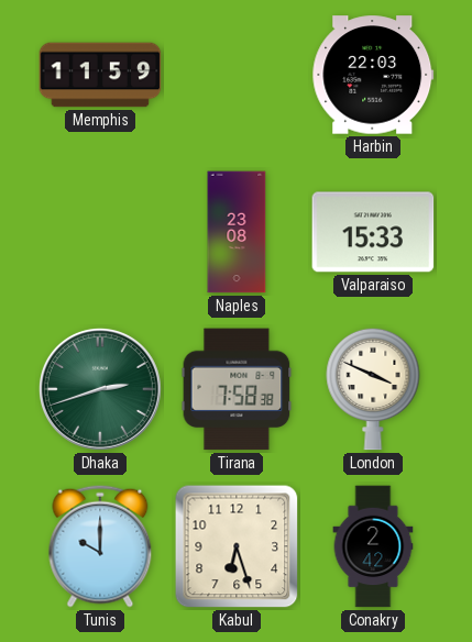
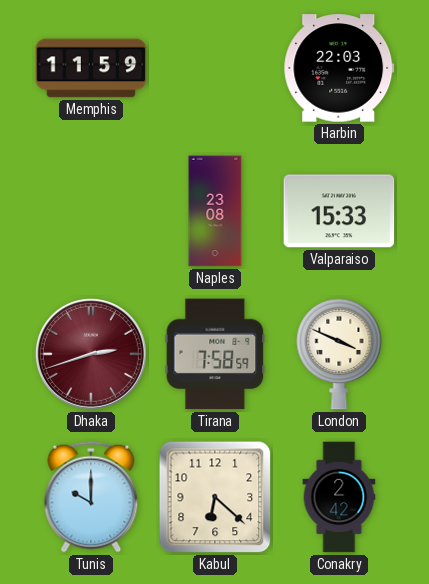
Dhaka dial: green -> burgundy (91, 354)
Tirana: 7:58:38 -> 7:58:59 (215, 354)
Kabul: 6:27 -> 6:22 (215, 497)
